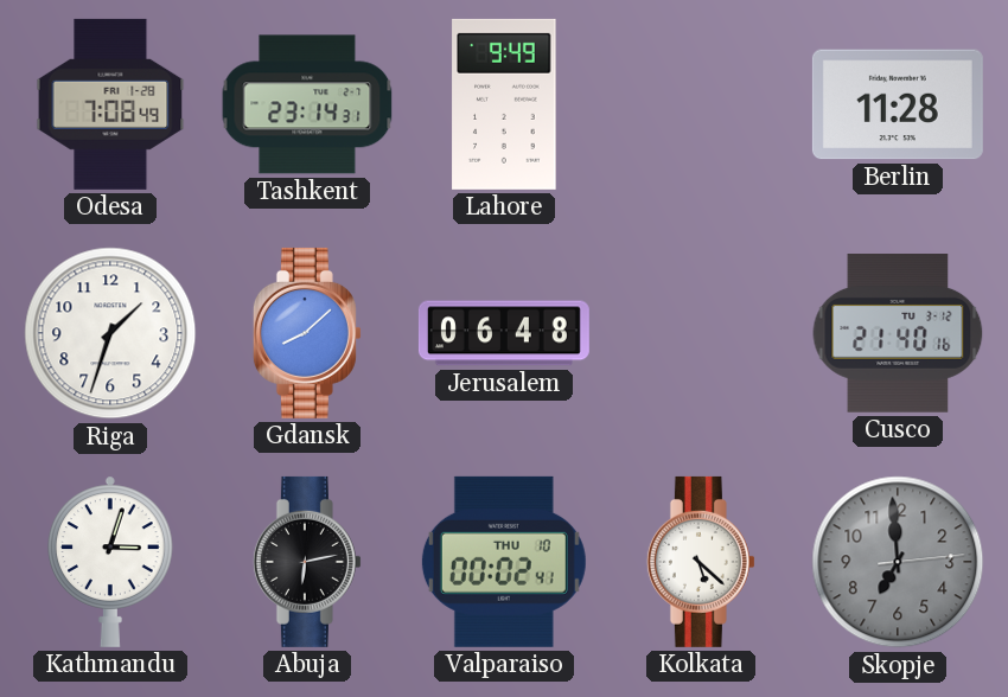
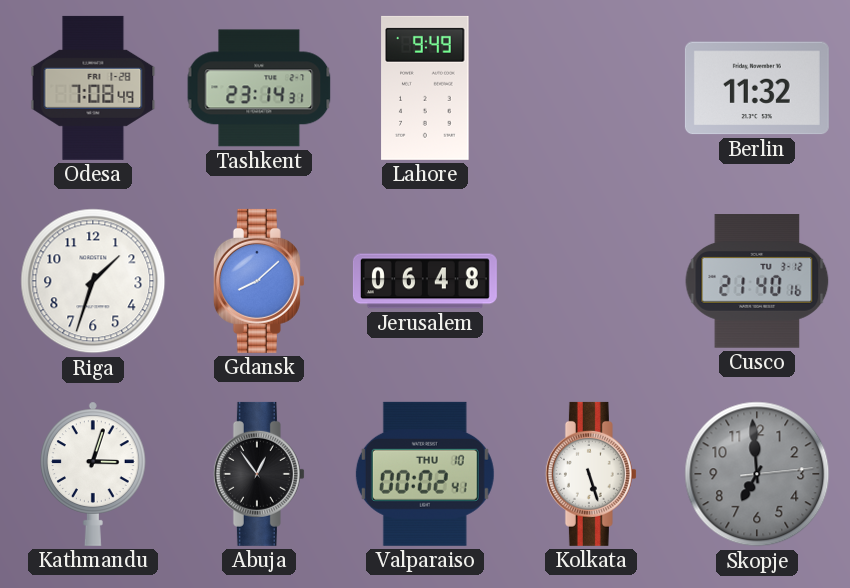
Berlin: 11:28 -> 11:32 (757, 88)
Abuja: 6:13 -> 12:54 (259, 474)
Kolkata: 5:22 -> 5:27 (591, 474)
